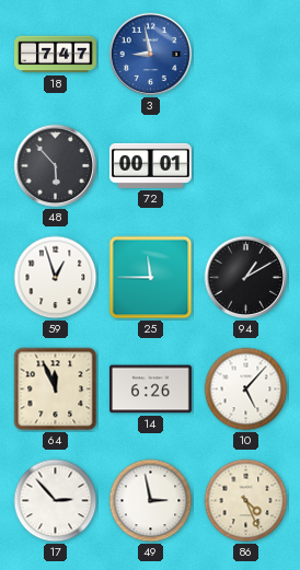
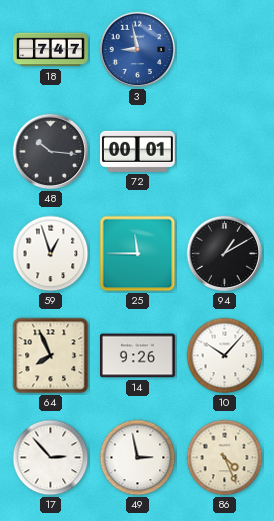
48: 5:53 -> 10:16 (51, 152)
64: 11:56 -> 7:56 (51, 356)
14: 6:26 -> 9:26 (137, 356)
10: 5:07 -> 10:07 (225, 356)
